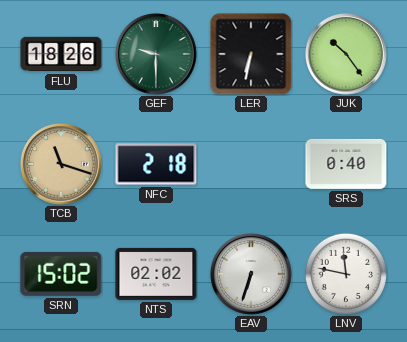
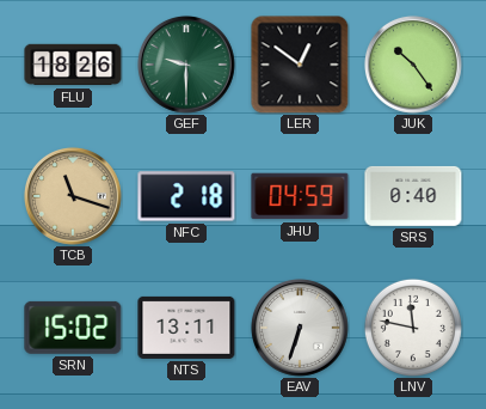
LER: 6:32 -> 12:51 (300, 65)
JHU: none -> 04:59 (300, 196)
NTS: 02:02 -> 13:11 (186, 328)
